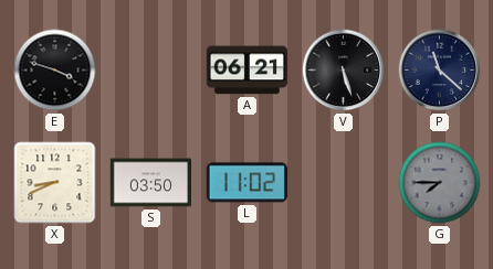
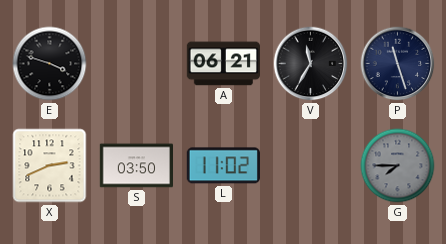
V: 5:27 -> 11:35 (311, 64)
P: 11:22 -> 11:27 (398, 64)
X: 8:41 -> 2:41 (50, 166)
